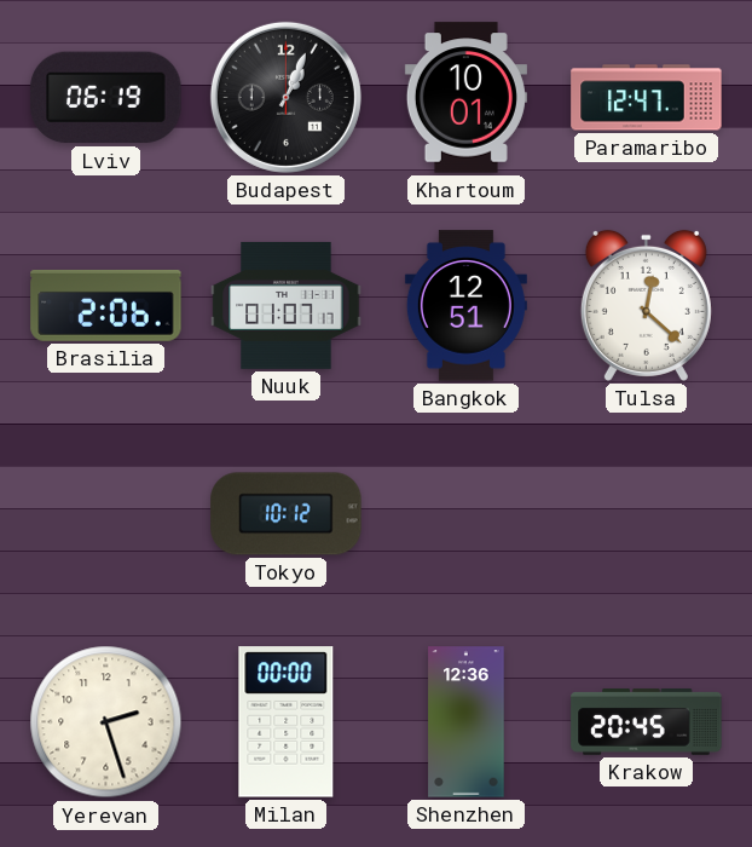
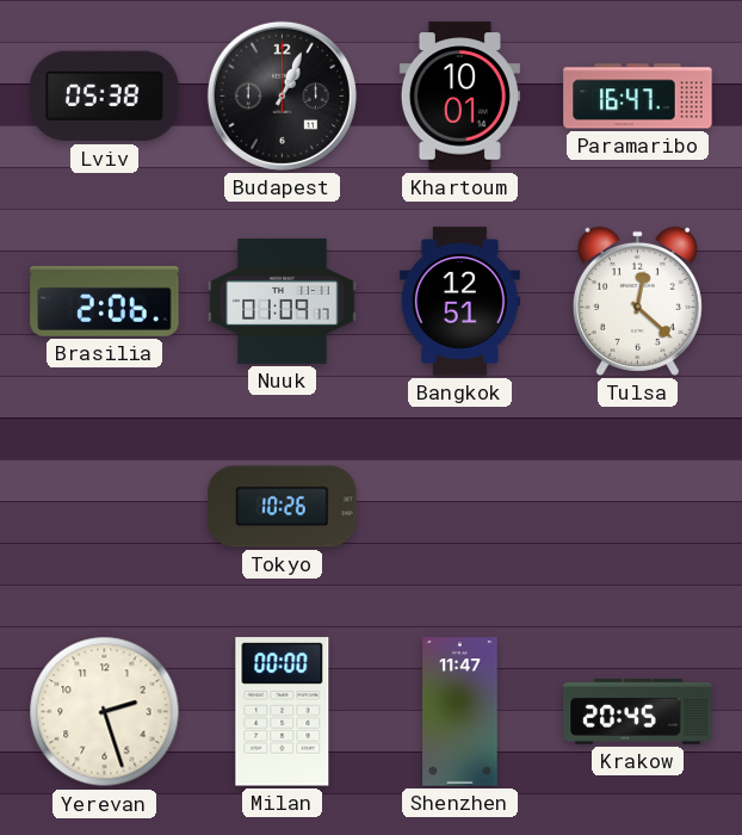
Lviv: 06:19 -> 05:38 (105, 97)
Paramaribo: 12:47 -> 16:47 (638, 97)
Nuuk: 01:07 -> 01:09 (283, 301)
Tokyo: 10:12 -> 10:26 (283, 507)
Shenzhen: 12:36 -> 11:47 (460, 712)
